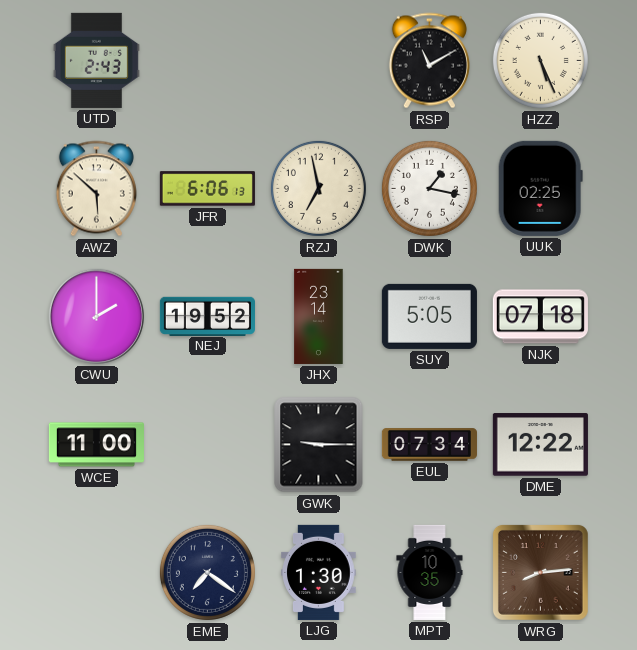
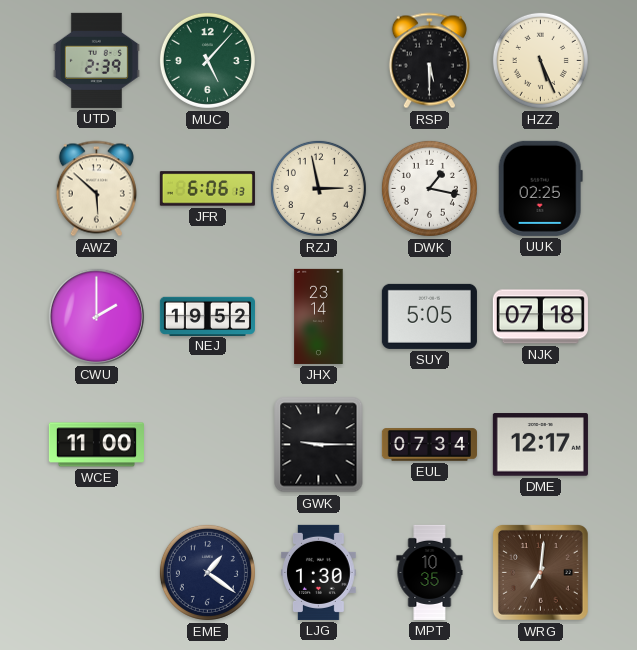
UTD: 2:43 -> 2:39 (96, 60)
MUC: none -> 5:07 (207, 60)
RSP: 11:10 -> 5:30 (429, 61)
RZJ: 6:58 -> 2:58 (318, 188)
DME: 12:22 -> 12:17 (540, 445)
EME: 7:21 -> 1:21 (207, 572)
WRG: 8:14 -> 7:01 (540, 572)
